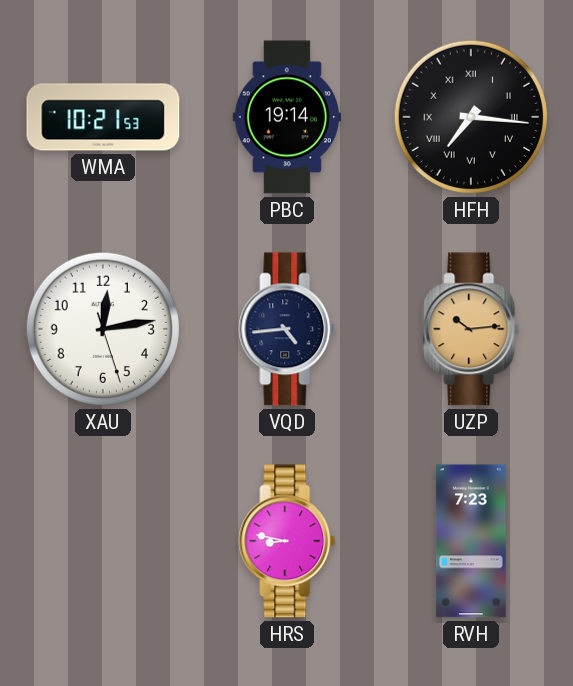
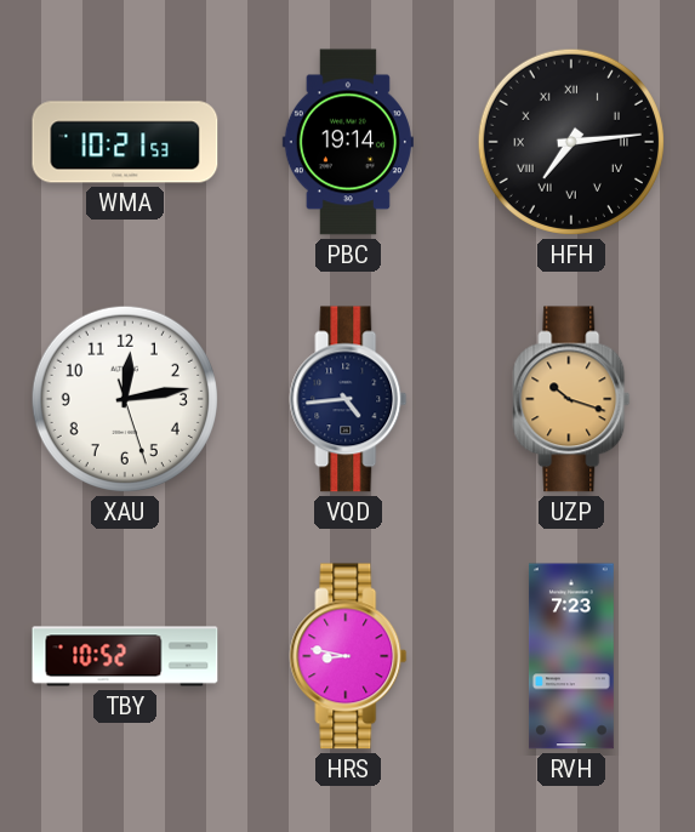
HFH: 7:16 -> 7:14 (571, 142)
UZP: 10:14 -> 10:18 (571, 399)
TBY: none -> 10:52 (125, 656)
